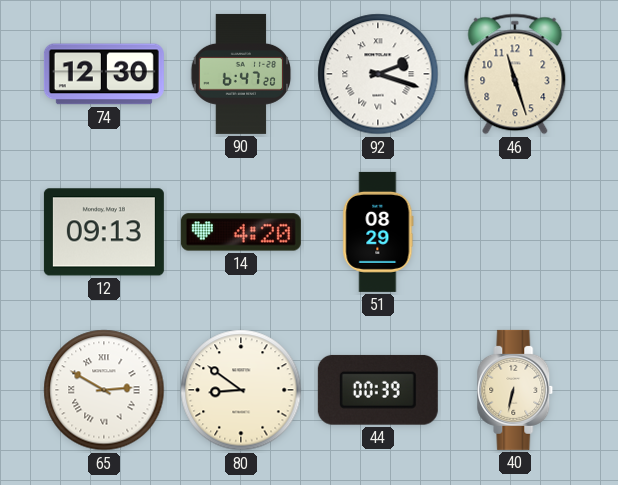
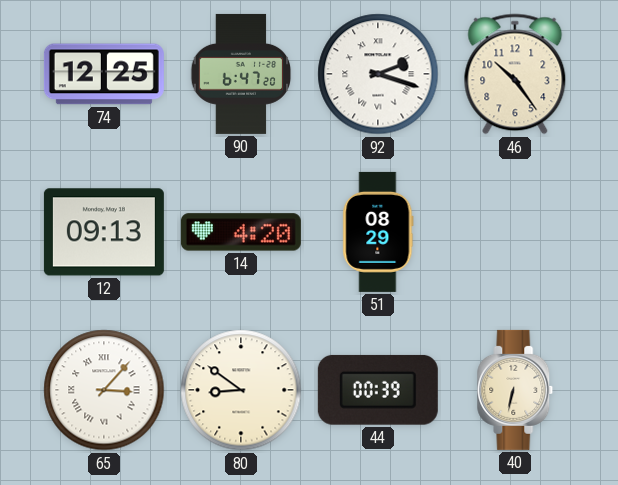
74: 12:30 -> 12:25 (104, 74)
46: 11:27 -> 10:24 (515, 74)
65: 2:50 -> 3:07 (104, 390)
